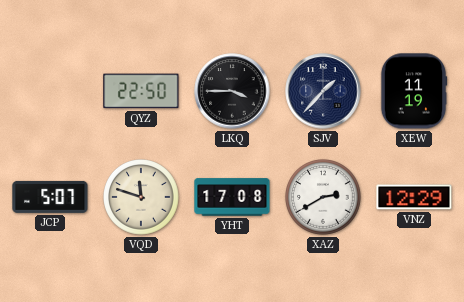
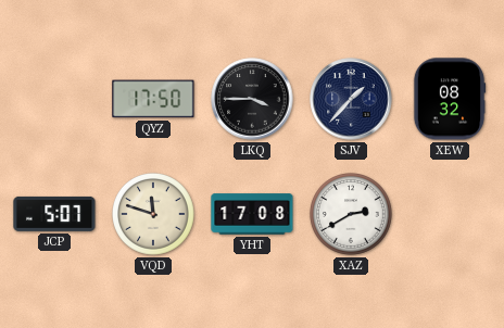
QYZ: 22:50 -> 17:50 (153, 99)
XEW: 11:19 -> 08:32 (450, 99)
VNZ: 12:29 -> none (414, 197)
